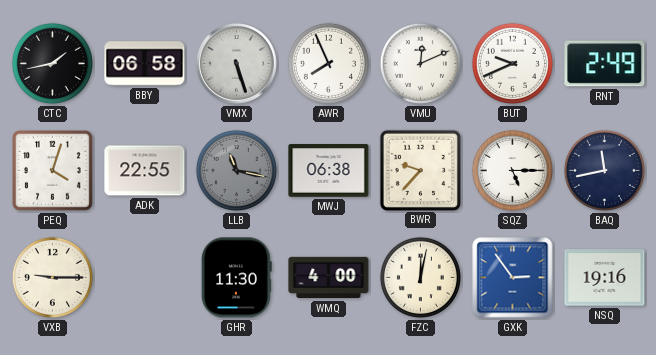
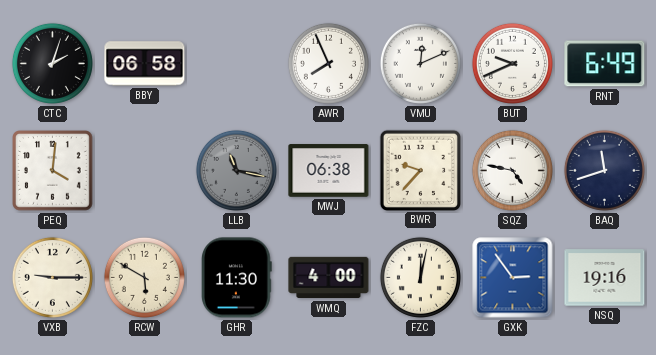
CTC: 1:43 -> 2:03 (52, 63)
VMX: 5:27 -> none (237, 64)
RNT: 2:49 -> 6:49 (605, 64)
PEQ: 4:03 -> 4:01 (53, 171)
ADK: 22:55 -> none (145, 171)
SQZ: 5:15 -> 4:47 (512, 170)
BAQ: 11:43 -> 11:42 (604, 170)
RCW: none -> 5:50 (144, 277)
